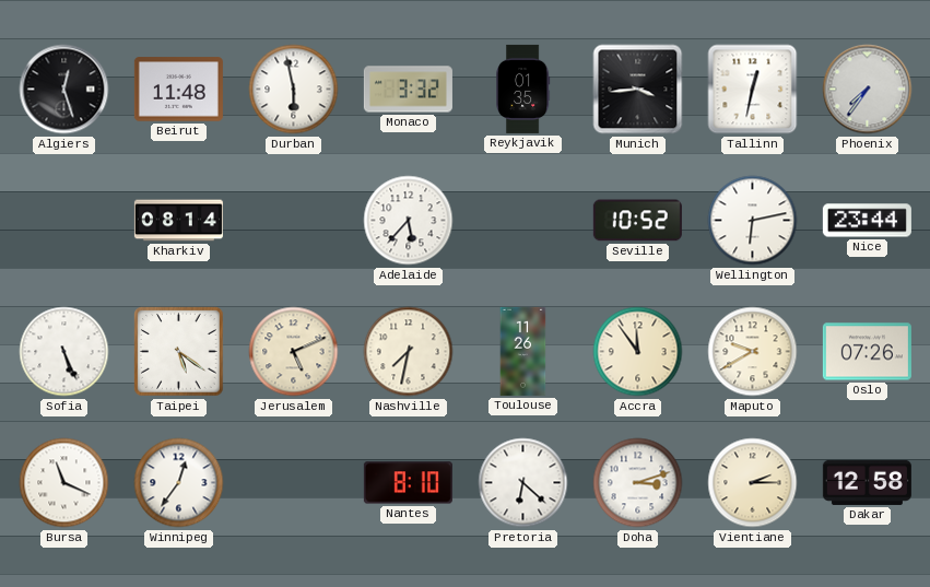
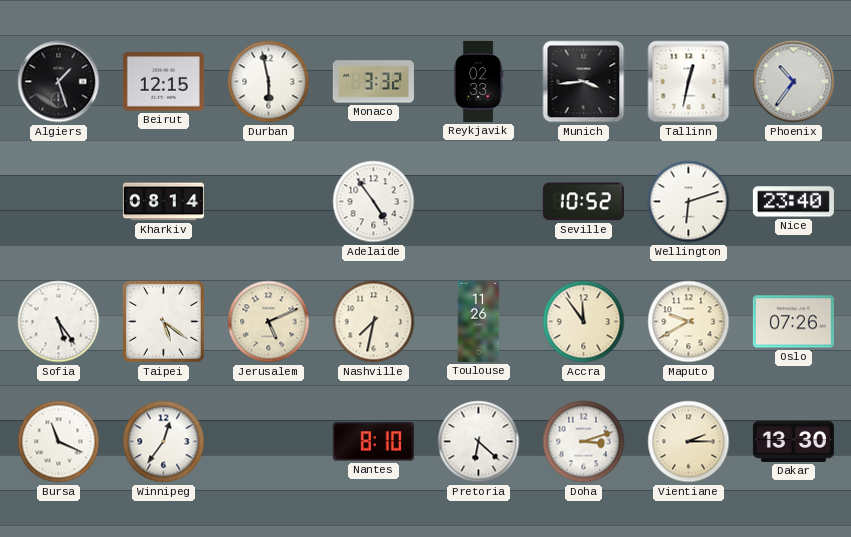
Algiers: 12:27 -> 1:27 (59, 82)
Beirut: 11:48 -> 12:15 (163, 82)
Reykjavik: 01:35 -> 02:33 (478, 81)
Phoenix: 7:36 -> 10:36 (794, 82)
Adelaide: 5:37 -> 4:54 (374, 202)
Wellington: 6:13 -> 6:12 (689, 202)
Nice: 23:44 -> 23:40 (793, 202)
Sofia: 5:26 -> 5:24 (59, 322)
Dakar: 12:58 -> 13:30 (793, 441)
